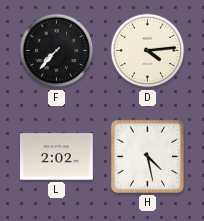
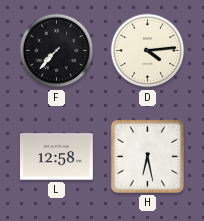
L: 2:02 -> 12:58 (57, 157)
H: 4:28 -> 6:28 (147, 156)
